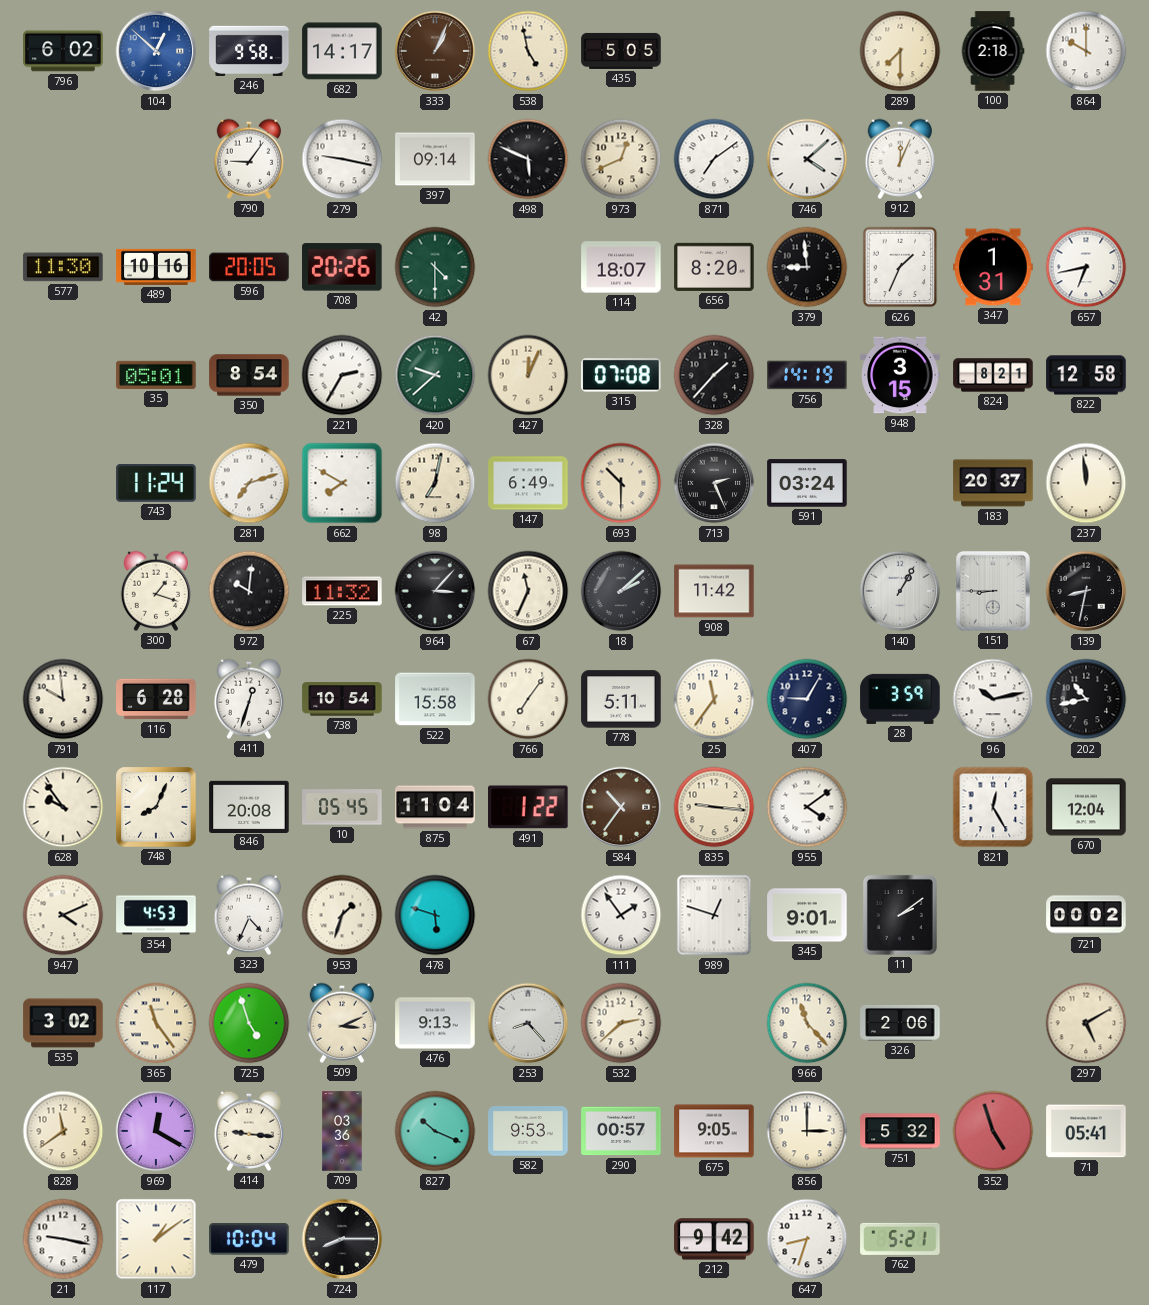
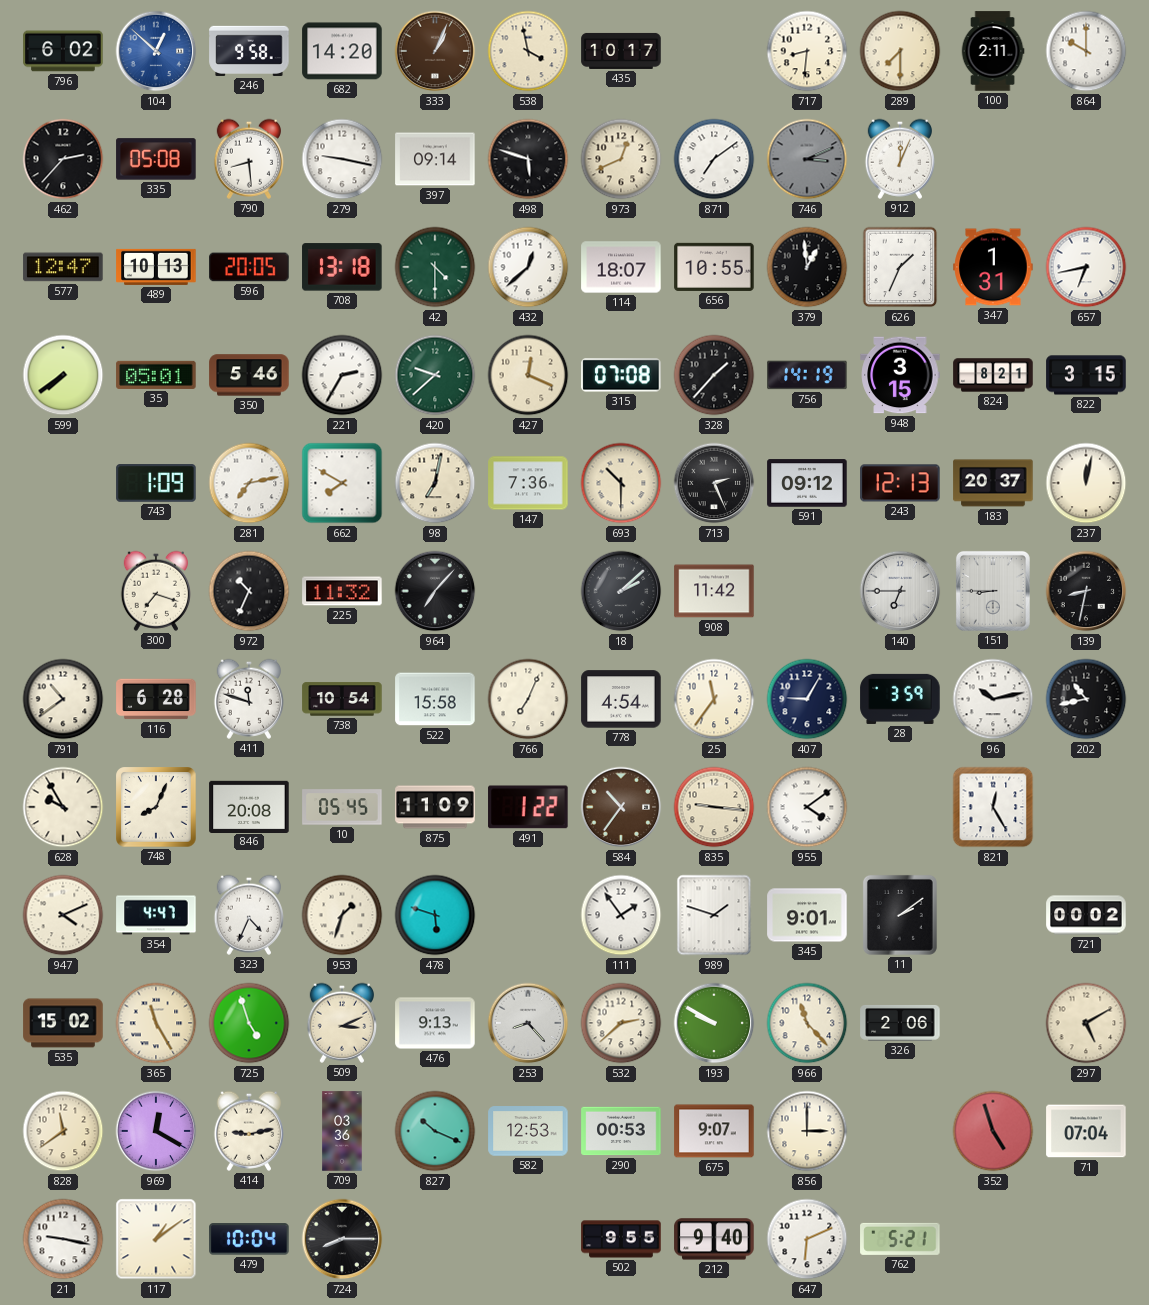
682: 14:17 -> 14:20 (342, 51)
538: 4:58 -> 3:58 (528, 51)
435: 5:05 -> 10:17 (621, 51)
717: none -> 8:31 (807, 51)
100: 2:18 -> 2:11 (993, 51)
462: none -> 2:37 (63, 159)
335: none -> 05:08 (156, 159)
790: 9:06 -> 8:29 (248, 159)
498: 5:49 -> 5:48 (528, 159)
746: 4:08 -> 3:11 (807, 159)
746 dial: white -> grey (807, 159)
577: 11:30 -> 12:47 (63, 267)
489: 10:16 -> 10:13 (156, 267)
708: 20:26 -> 13:18 (342, 267)
432: none -> 12:38 (528, 267)
656: 8:20 -> 10:55 (714, 267)
379: 8:59 -> 12:59 (807, 267)
599: none -> 7:39 (63, 375)
350: 8:54 -> 5:46 (249, 375)
427: 12:04 -> 12:19 (528, 375)
822: 12:58 -> 3:15 (1086, 375)
743: 11:24 -> 1:09 (156, 483)
281: 7:12 -> 7:13 (249, 483)
147: 6:49 -> 7:36 (528, 483)
591: 03:24 -> 09:12 (807, 483)
243: none -> 12:13 (900, 483)
237: 11:59 -> 12:02 (1086, 483)
300: 1:18 -> 7:18 (155, 591)
972: 10:01 -> 10:34 (249, 591)
964: 3:07 -> 7:07 (435, 591)
67: 11:34 -> none (528, 591)
140: 1:05 -> 6:45 (900, 591)
791: 9:59 -> 10:39 (63, 699)
411: 12:33 -> 11:48 (248, 699)
766: 7:06 -> 7:04 (528, 699)
778: 5:11 -> 4:54 (621, 699)
628: 9:54 -> 9:55 (63, 807)
875: 11:04 -> 11:09 (435, 807)
670: 12:04 -> none (1086, 807)
354: 4:53 -> 4:47 (156, 915)
989: 12:48 -> 1:48 (714, 915)
535: 3:02 -> 15:02 (63, 1023)
365: 11:24 -> 11:25 (156, 1023)
193: none -> 9:50 (714, 1023)
414: 9:16 -> 9:13 (248, 1131)
582: 9:53 -> 12:53 (528, 1131)
290: 00:57 -> 00:53 (621, 1131)
675: 9:05 -> 9:07 (714, 1131)
751: 5:32 -> none (900, 1131)
71: 05:41 -> 07:04 (1086, 1131)
502: none -> 9:55 (621, 1239)
212: 9:42 -> 9:40 (714, 1239)
647: 8:33 -> 6:11 (807, 1239)
